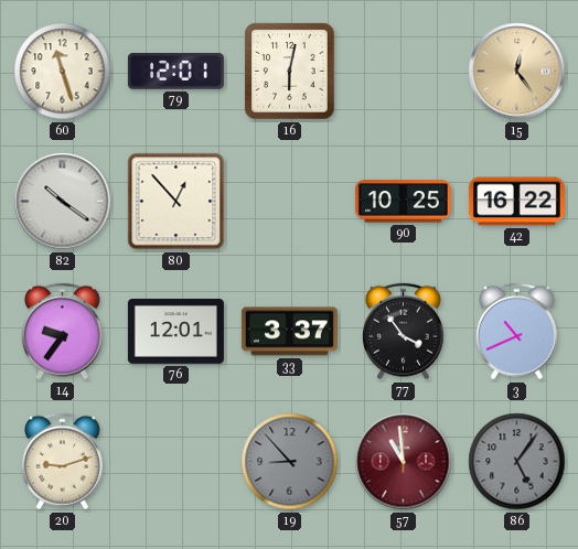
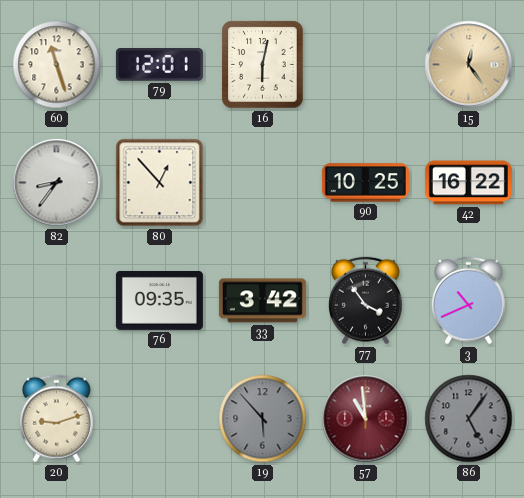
82: 10:21 -> 8:36 (57, 183)
14: 9:36 -> none (62, 332)
76: 12:01 -> 09:35 (159, 300)
33: 3:37 -> 3:42 (262, 301)
19: 8:53 -> 5:53 (263, 419)
